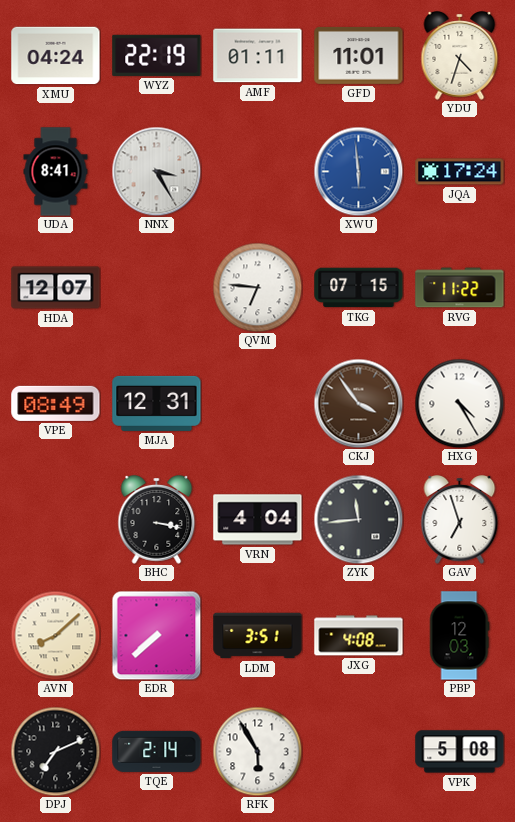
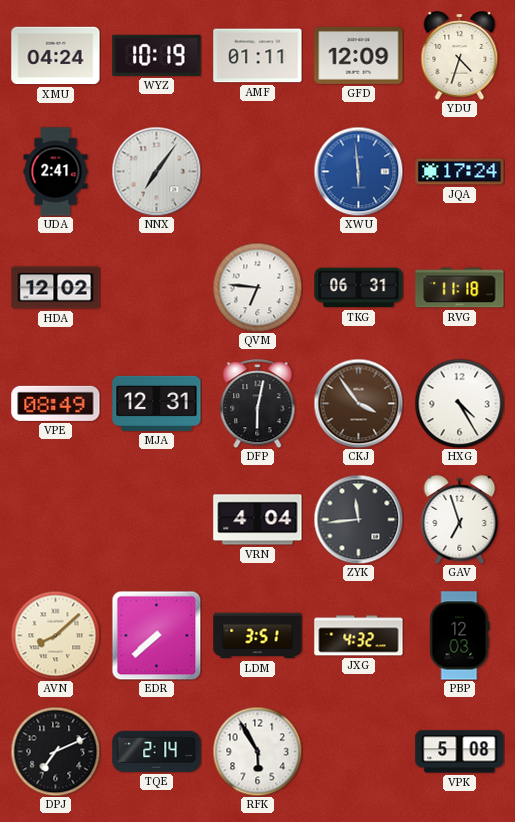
WYZ: 22:19 -> 10:19 (157, 55)
GFD: 11:01 -> 12:09 (359, 55)
UDA: 8:41 -> 2:41 (56, 172)
NNX: 3:25 -> 7:06 (156, 171)
HDA: 12:07 -> 12:02 (56, 288)
TKG: 07:15 -> 06:31 (359, 288)
RVG: 11:22 -> 11:18 (460, 288)
DFP: none -> 6:02 (258, 404)
BHC: 3:17 -> none (157, 520)
JXG: 4:08 -> 4:32 (359, 636)
